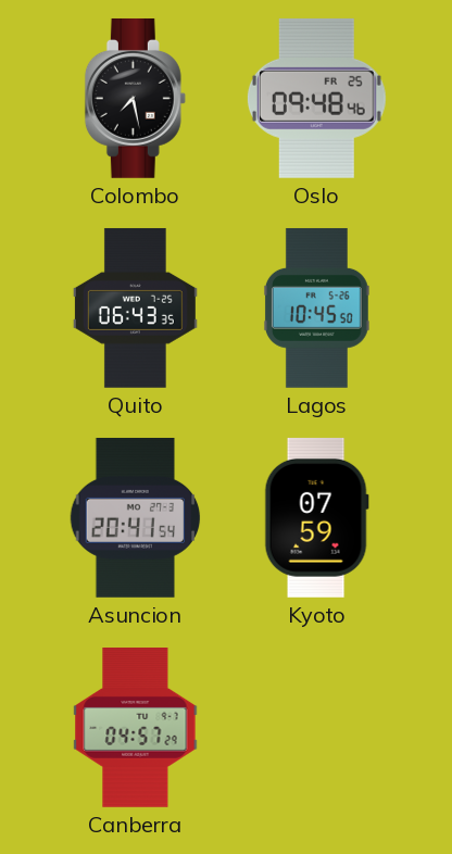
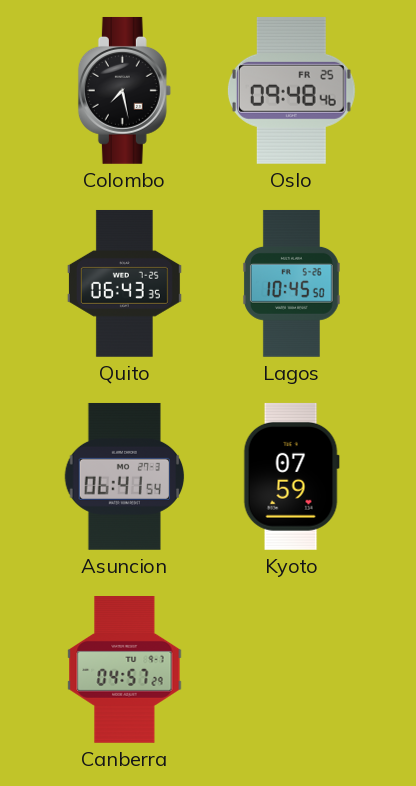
Asuncion: 20:41 -> 06:41 (125, 476)
